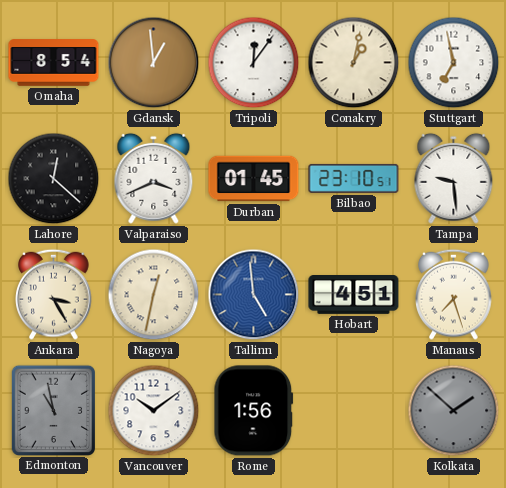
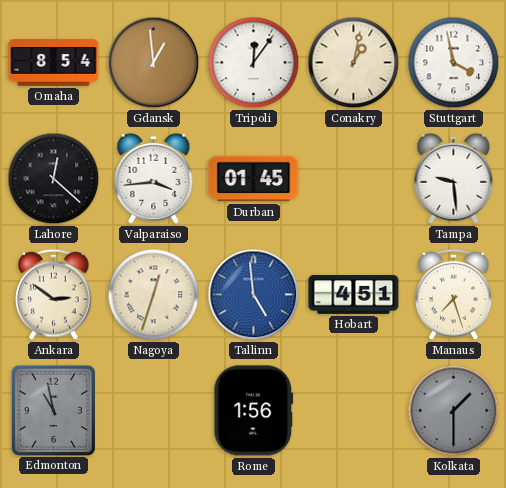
Stuttgart: 6:58 -> 3:58 (454, 63)
Valparaiso: 3:41 -> 3:44 (154, 178)
Bilbao: 23:10 -> none (354, 178)
Ankara: 3:25 -> 2:51 (54, 294)
Nagoya: 12:32 -> 12:33 (154, 295)
Vancouver: 10:09 -> none (154, 411)
Kolkata: 1:52 -> 1:30 (454, 411)
